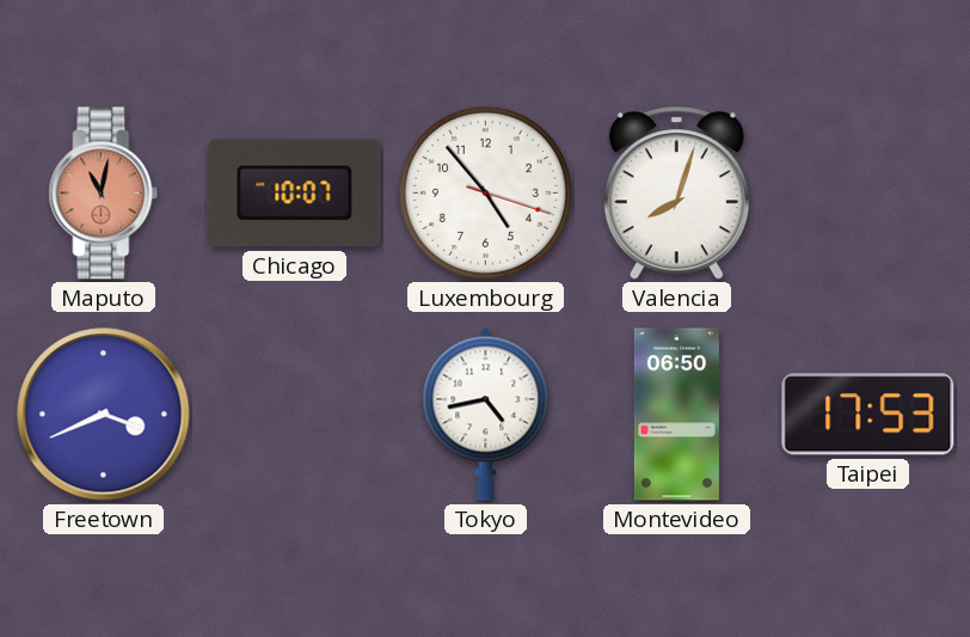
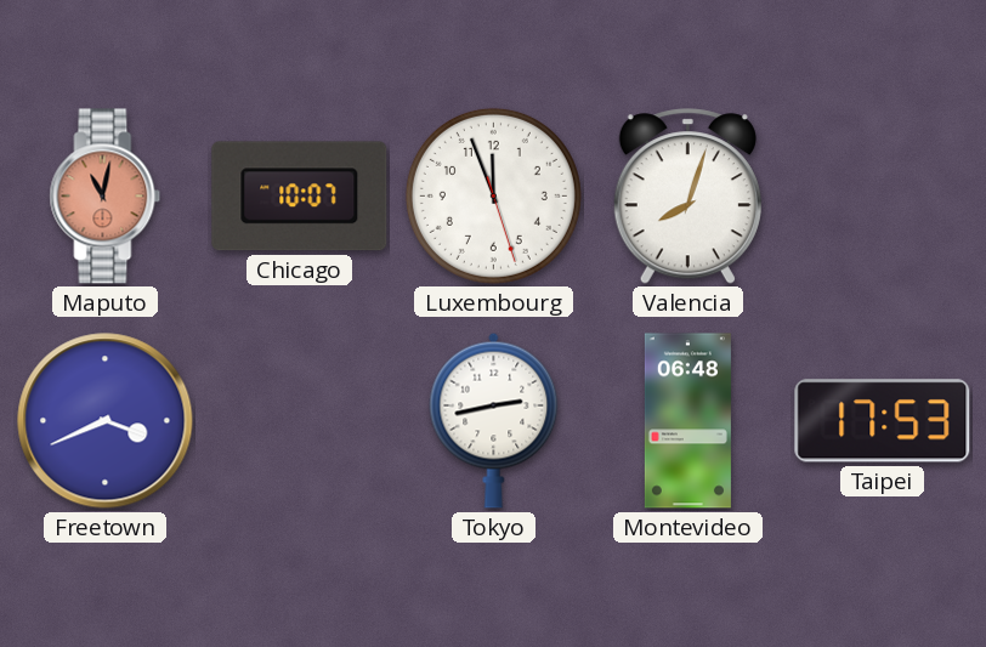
Luxembourg: 4:53 -> 11:56 (493, 195)
Tokyo: 4:43 -> 2:43 (494, 420)
Montevideo: 06:50 -> 06:48 (687, 421)
